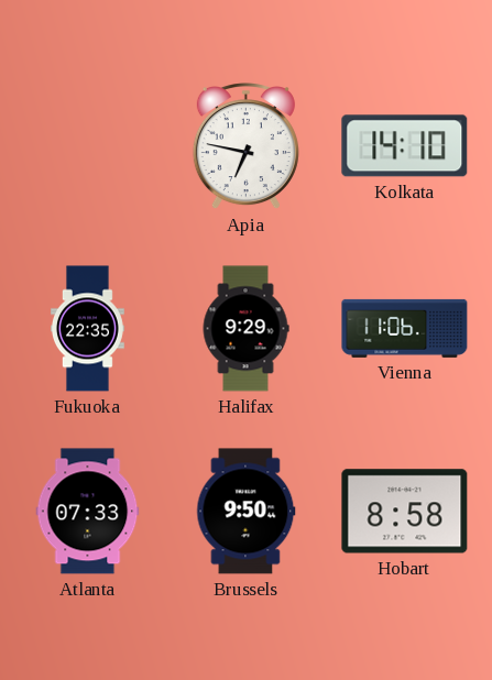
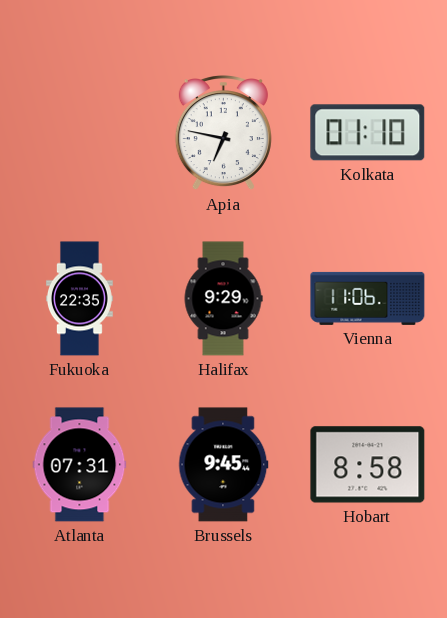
Kolkata: 14:10 -> 01:10 (368, 133)
Atlanta: 07:33 -> 07:31 (80, 465)
Brussels: 9:50 -> 9:45 (224, 465)
